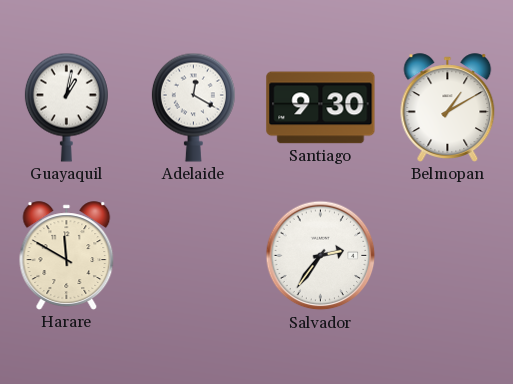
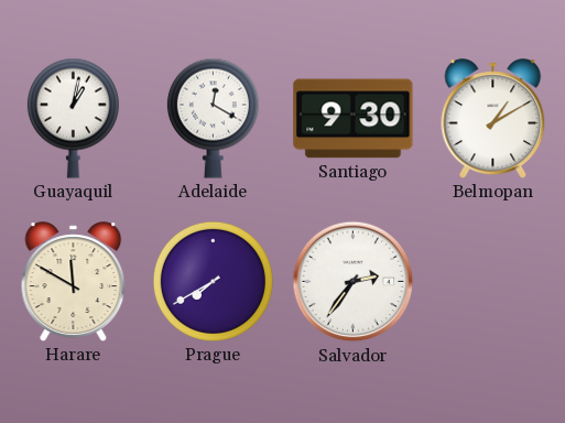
Prague: none -> 7:40 (213, 281)
